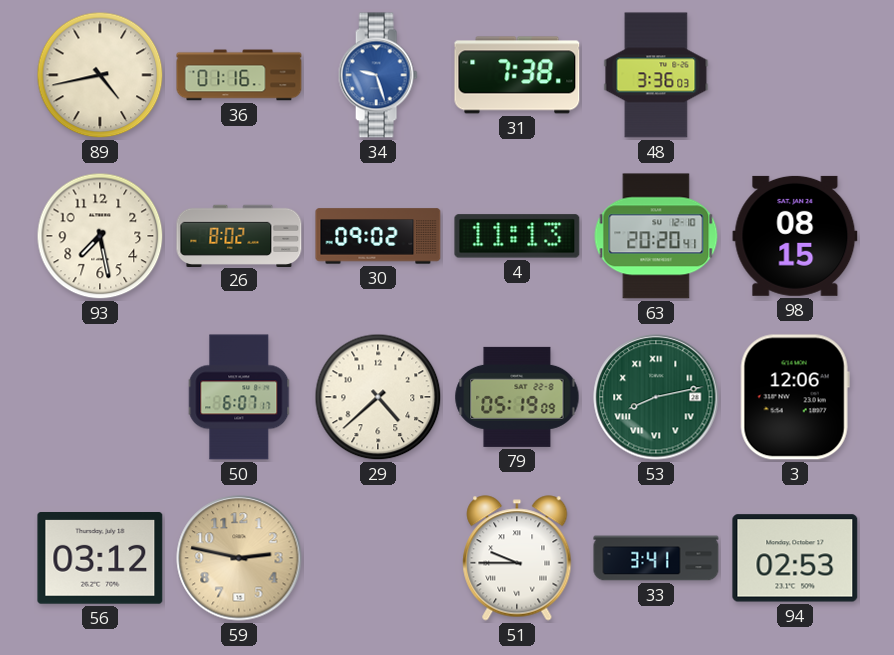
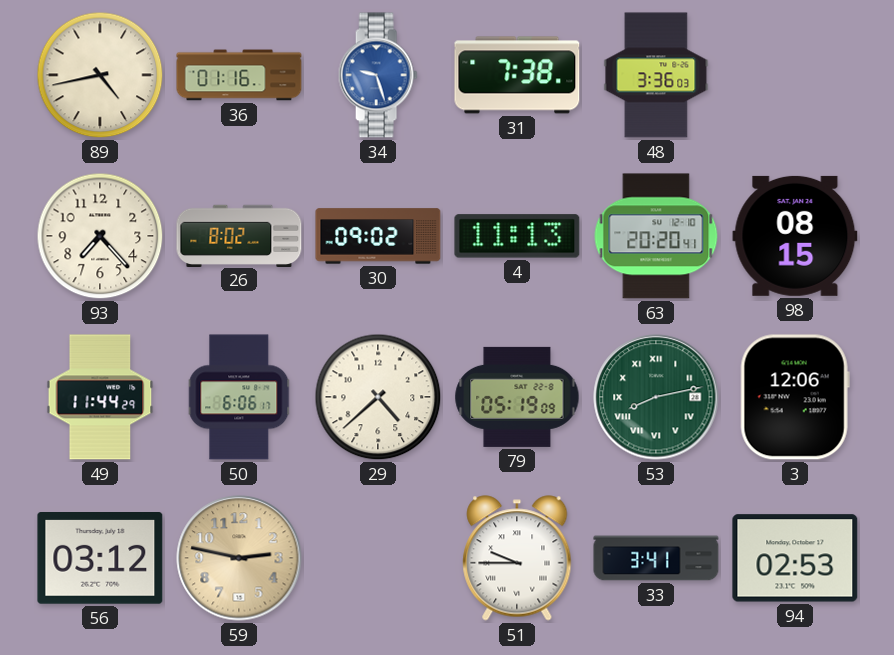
93: 7:28 -> 7:23 (100, 236)
49: none -> 11:44 (100, 397)
50: 6:07 -> 6:06 (240, 397)
